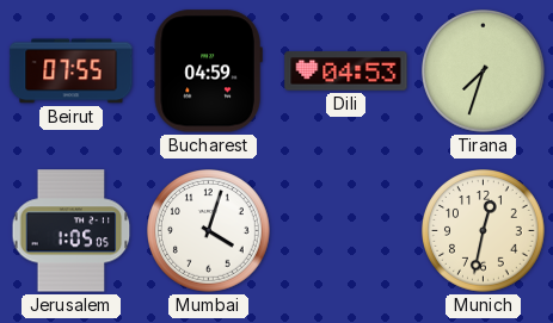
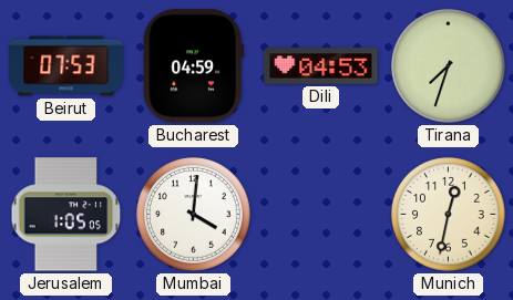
Beirut: 07:55 -> 07:53 (66, 66)
Mumbai: 4:03 -> 4:01 (194, 215)
